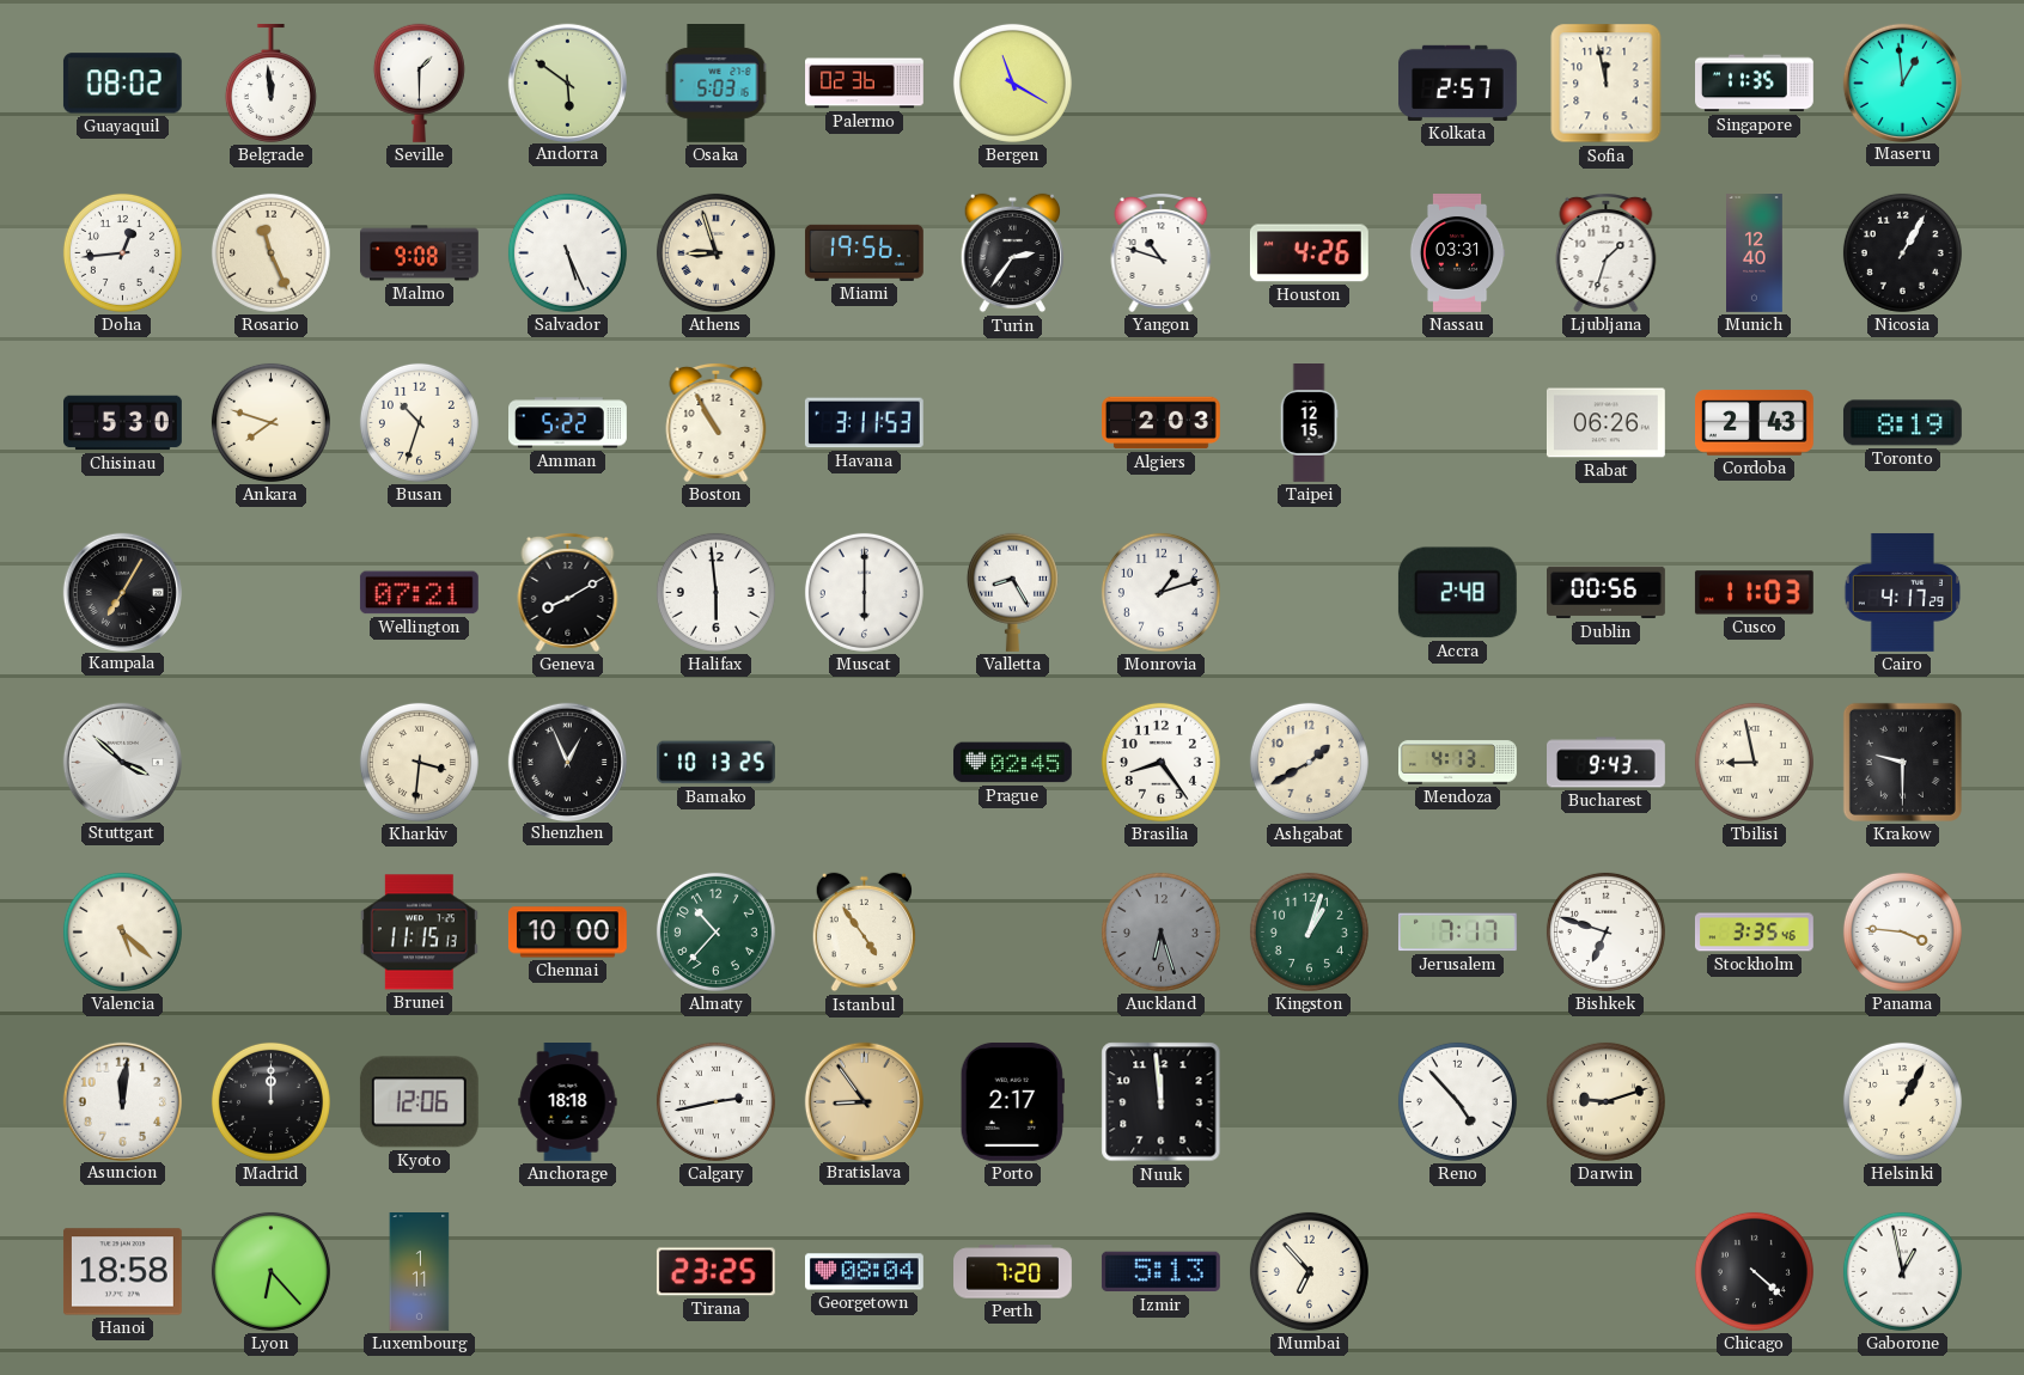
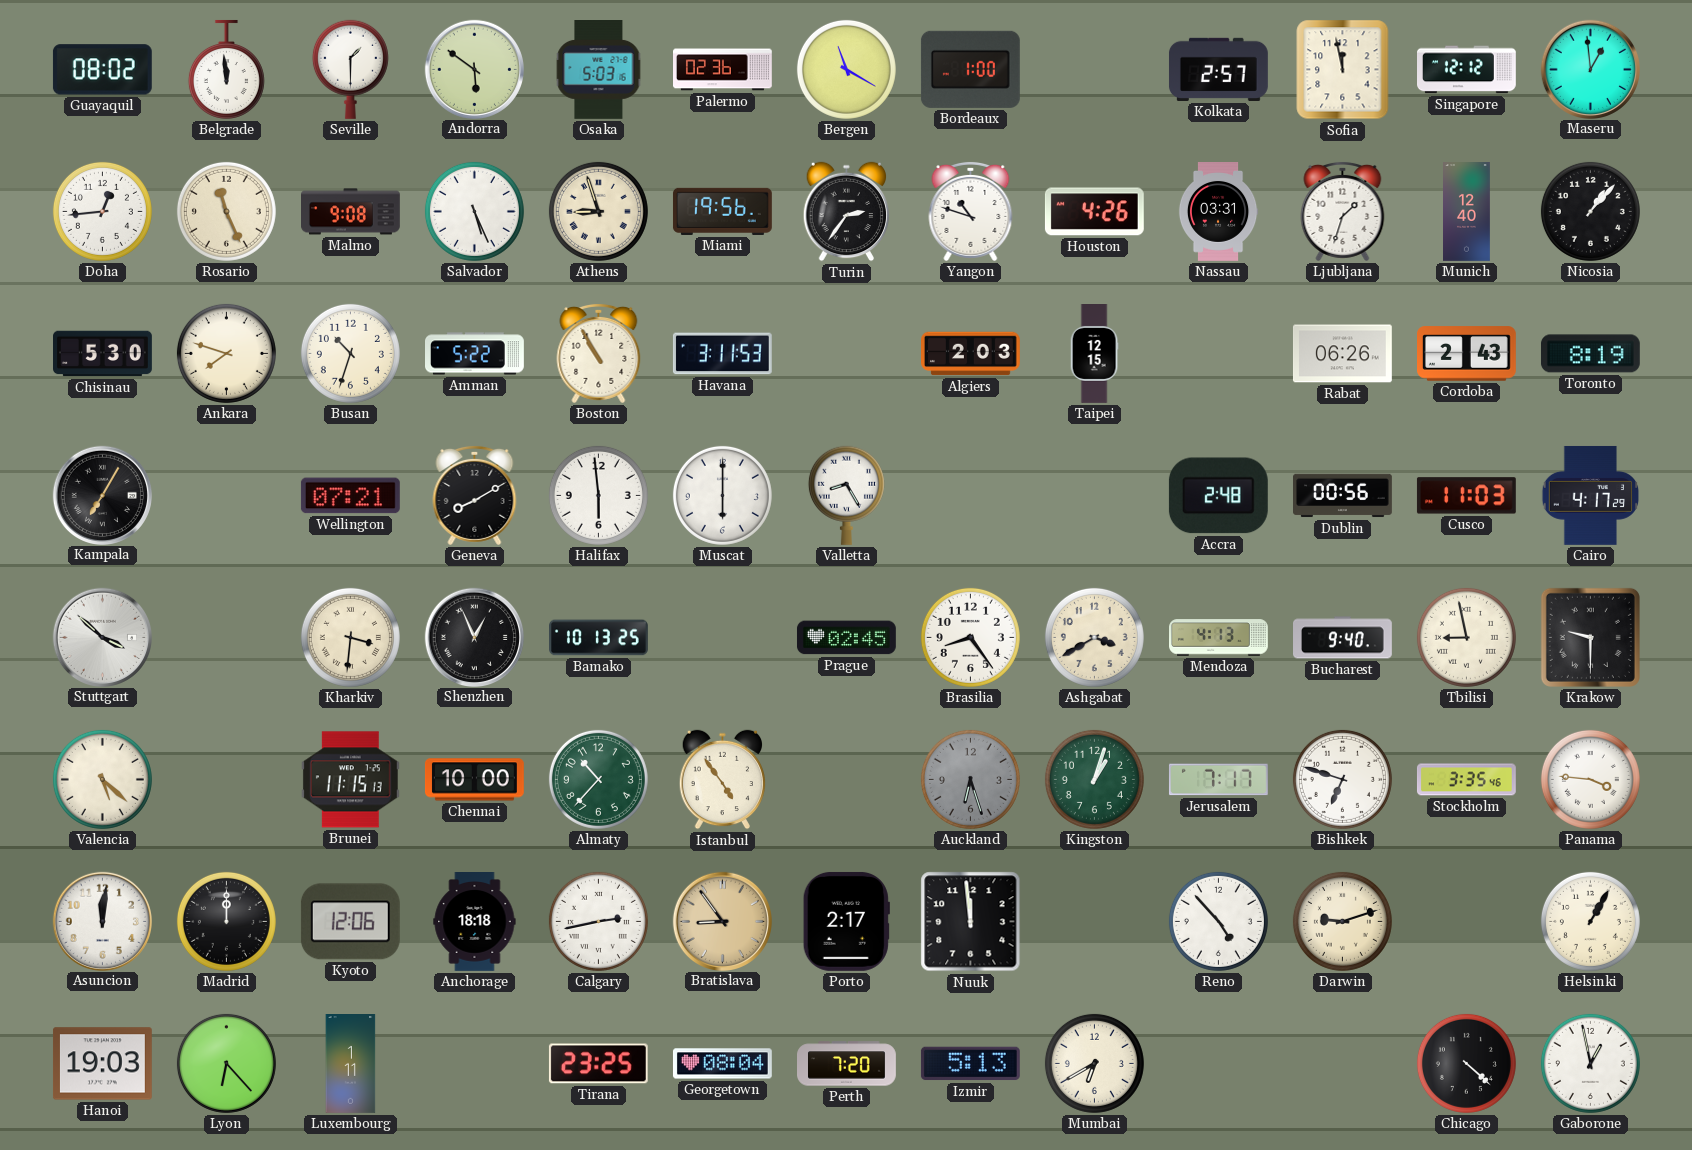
Bordeaux: none -> 1:00 (970, 69)
Singapore: 11:35 -> 12:12 (1467, 70)
Nicosia: 1:05 -> 1:07 (1590, 211)
Monrovia: 1:12 -> none (1160, 592)
Ashgabat: 1:40 -> 3:40 (1094, 637)
Bucharest: 9:43 -> 9:40 (1343, 638)
Hanoi: 18:58 -> 19:03 (102, 1064)
Mumbai: 6:53 -> 6:40 (1094, 1063)
